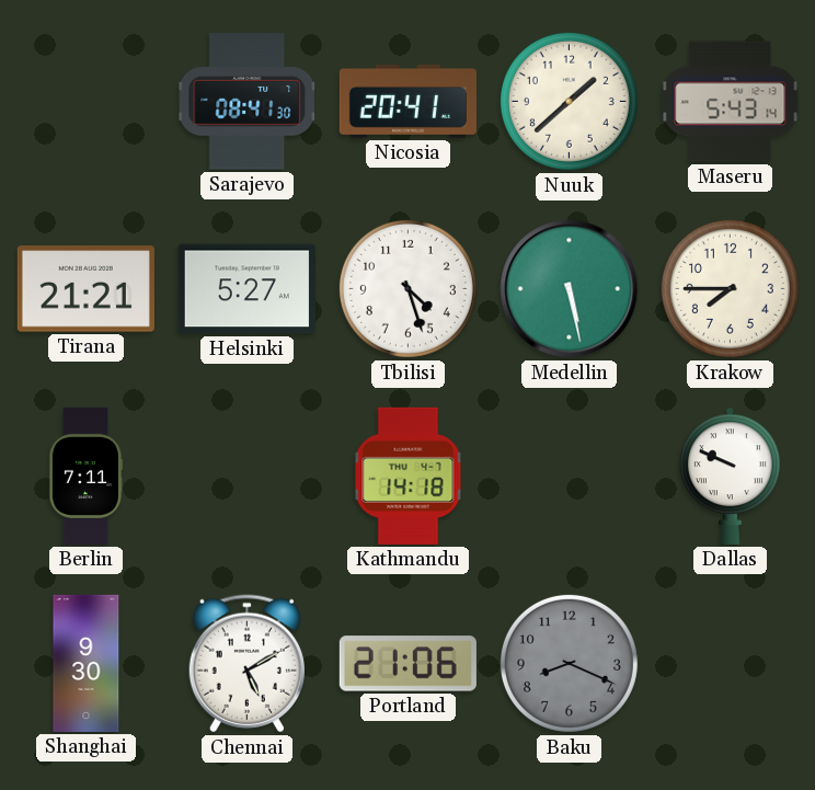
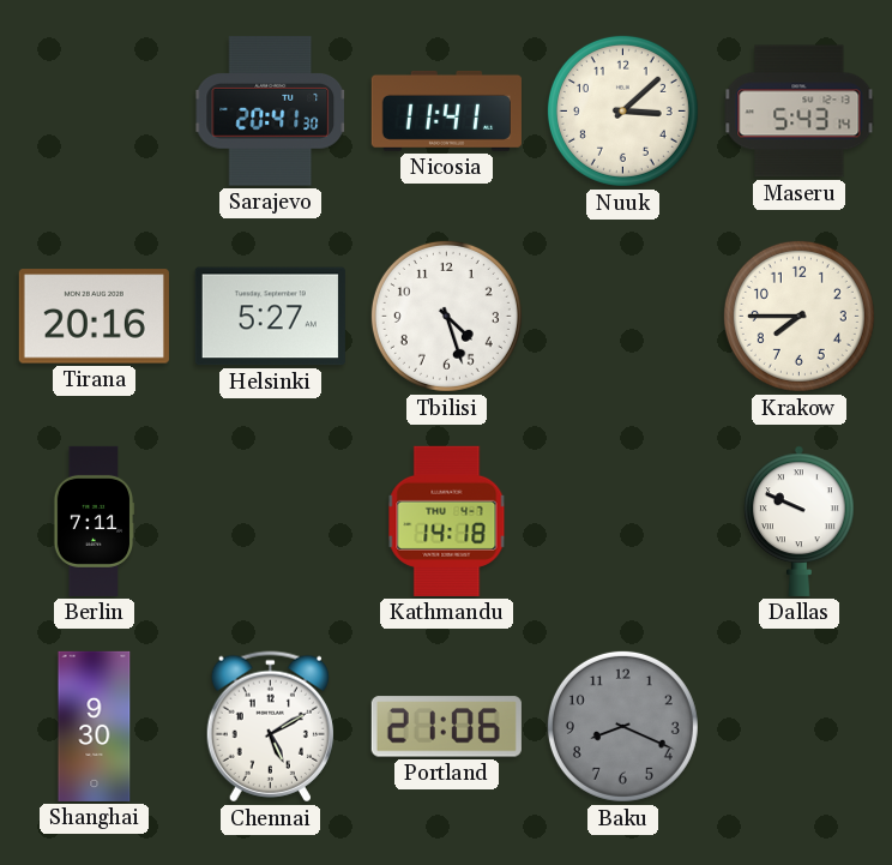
Sarajevo: 08:41 -> 20:41 (271, 112)
Nicosia: 20:41 -> 11:41 (446, 110)
Nuuk: 1:38 -> 3:08 (622, 110)
Tirana: 21:21 -> 20:16 (94, 317)
Medellin: 5:28 -> none (570, 289)
